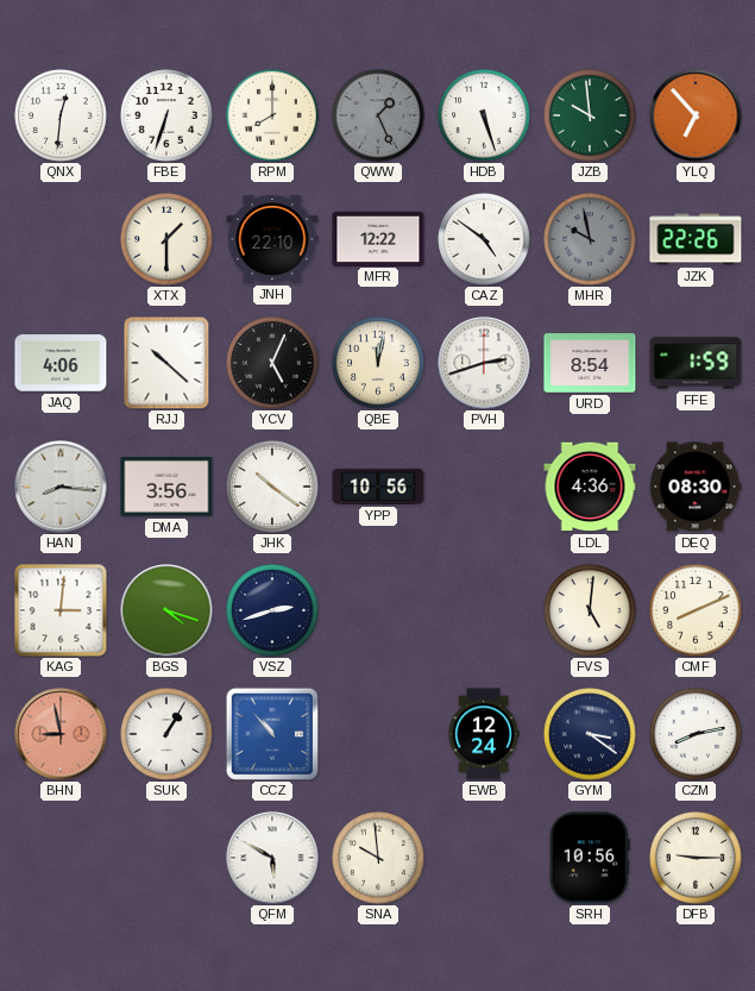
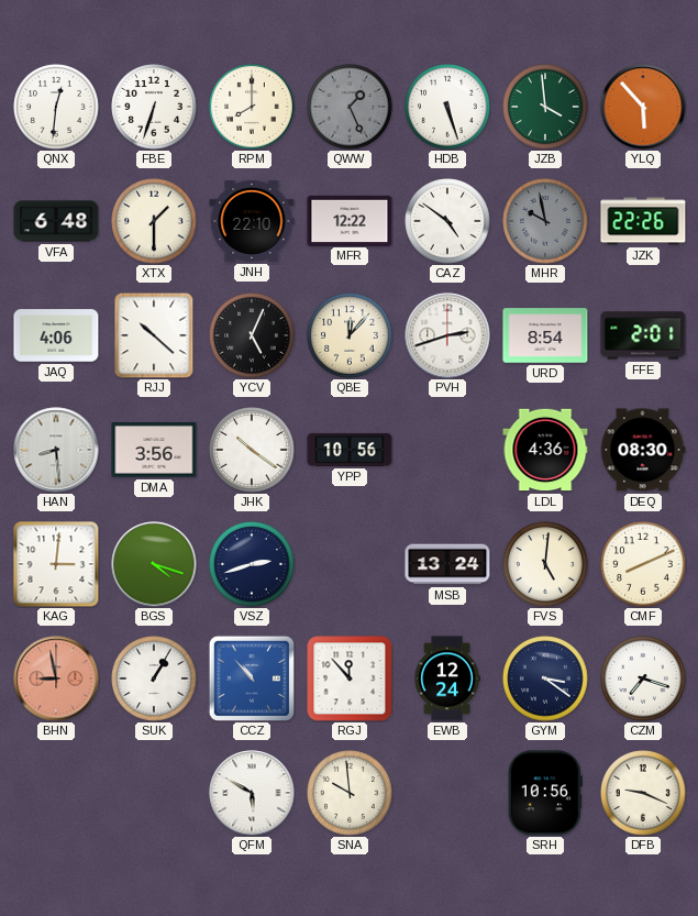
JZB: 9:59 -> 3:59 (545, 107)
YLQ: 6:53 -> 5:53 (643, 107)
VFA: none -> 6:48 (56, 221)
QBE: 12:02 -> 12:07 (350, 335)
FFE: 1:59 -> 2:01 (643, 335)
HAN: 8:16 -> 8:29 (56, 450)
MSB: none -> 13:24 (447, 564)
RGJ: none -> 11:53 (350, 678)
CZM: 8:13 -> 7:18 (643, 678)
DFB: 9:15 -> 9:19 (643, 793)
